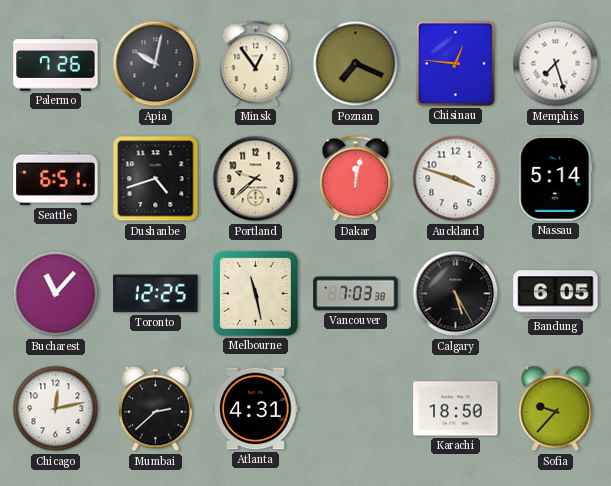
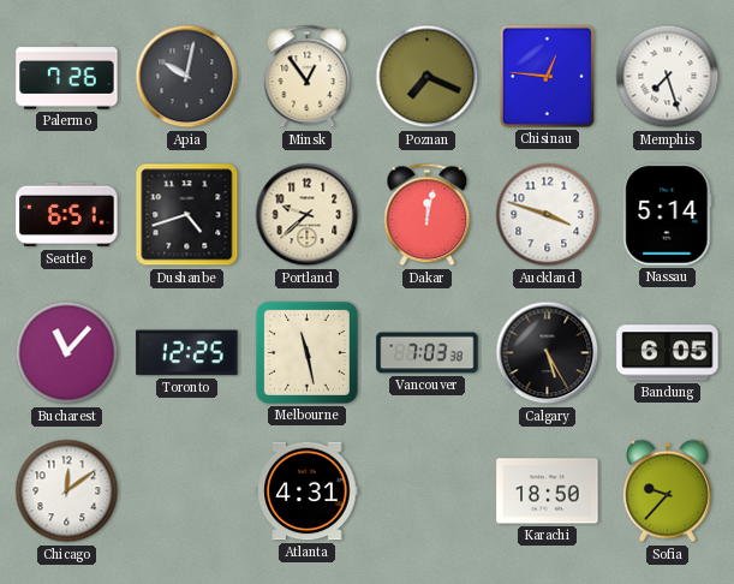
Chicago: 12:13 -> 12:09 (67, 491)
Mumbai: 2:38 -> none (156, 409)
